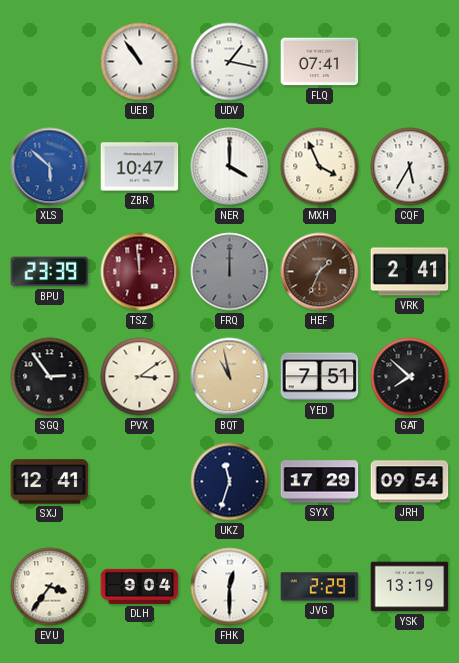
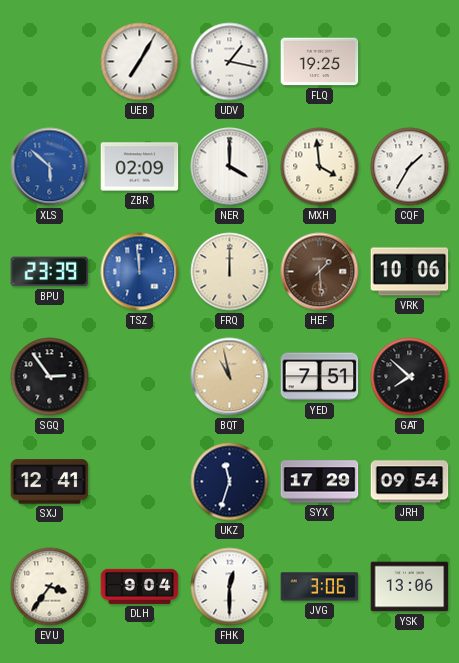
UEB: 10:54 -> 7:05 (140, 62)
FLQ: 07:41 -> 19:25 (320, 62)
ZBR: 10:47 -> 02:09 (140, 167)
MXH: 3:56 -> 3:59 (320, 167)
CQF: 5:35 -> 1:35 (410, 167)
TSZ dial: burgundy -> blue (140, 272)
FRQ dial: grey -> cream (230, 272)
HEF: 1:34 -> 1:29 (320, 272)
VRK: 2:41 -> 10:06 (410, 272)
PVX: 3:09 -> none (140, 377)
JVG: 2:29 -> 3:06 (320, 587)
YSK: 13:19 -> 13:06 (410, 587)
